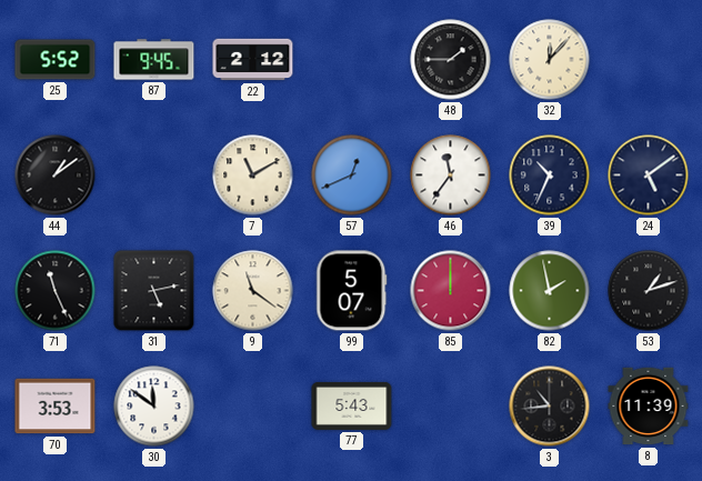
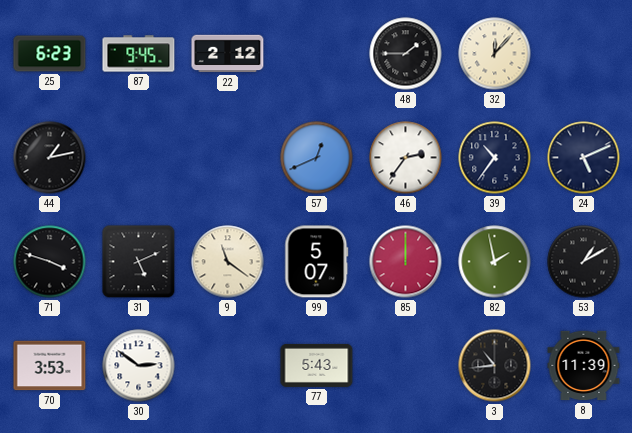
25: 5:52 -> 6:23 (50, 54)
44: 1:09 -> 1:13 (50, 158)
7: 11:10 -> none (253, 176)
46: 11:36 -> 2:36 (406, 158)
39: 10:34 -> 10:36 (495, 158)
24: 5:09 -> 5:11 (584, 158)
71: 11:26 -> 3:48 (50, 262)
31: 5:13 -> 5:11 (139, 262)
53: 1:12 -> 1:10 (584, 262)
30: 11:51 -> 2:51 (139, 366)
